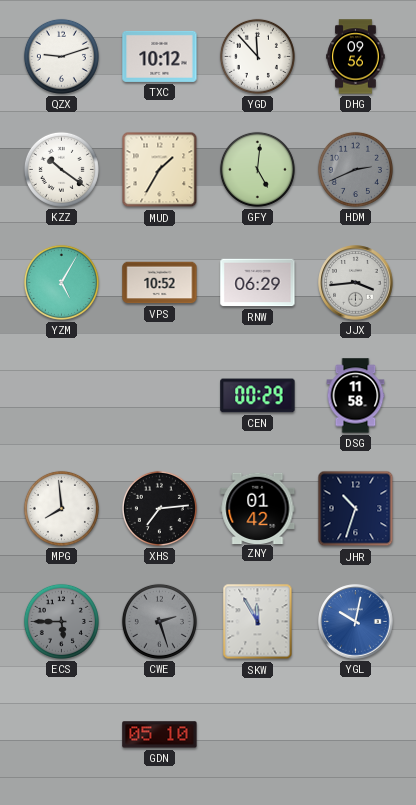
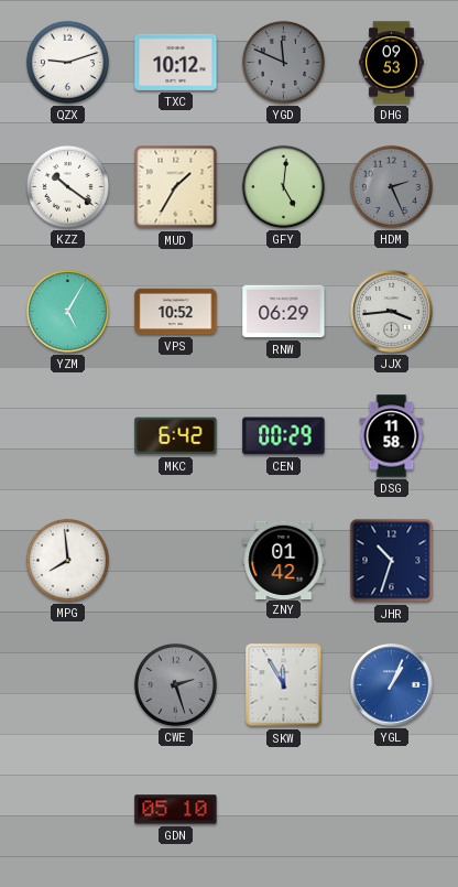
YGD: 11:53 -> 11:49 (283, 62)
YGD dial: white -> grey (283, 62)
DHG: 09:56 -> 09:53 (392, 63)
HDM: 2:41 -> 2:26 (391, 186)
MKC: none -> 6:42 (176, 436)
XHS: 7:14 -> none (159, 508)
ECS: 5:45 -> none (61, 621)
YGL: 10:02 -> 1:04 (392, 685)
